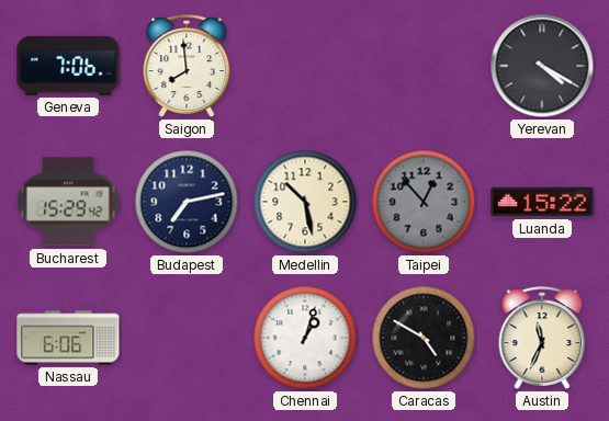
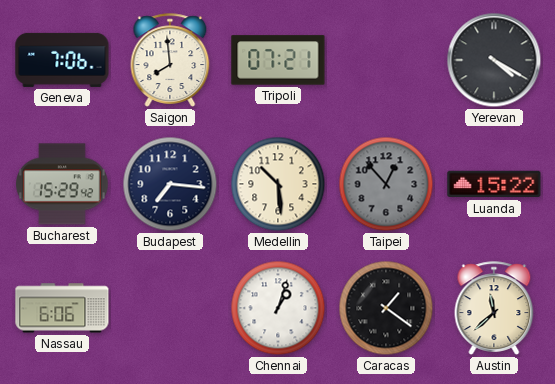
Tripoli: none -> 07:21 (278, 60)
Budapest: 7:13 -> 7:16 (170, 184)
Medellin: 10:28 -> 10:29 (278, 184)
Caracas: 4:50 -> 1:21 (386, 308)
Austin: 11:34 -> 11:38 (494, 308)
